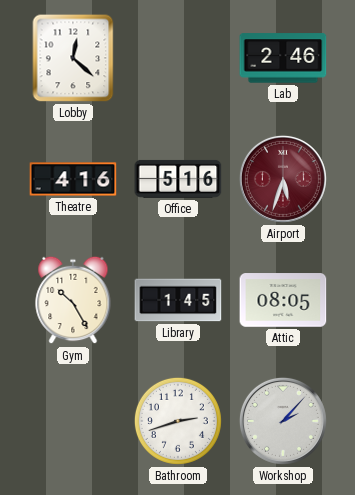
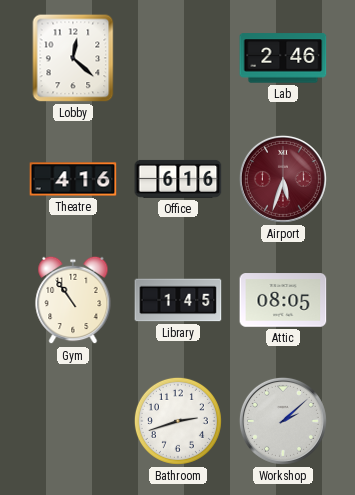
Office: 5:16 -> 6:16 (178, 179)
Gym: 10:25 -> 10:54 (73, 300)
Workshop: 2:07 -> 2:08 (283, 421)
